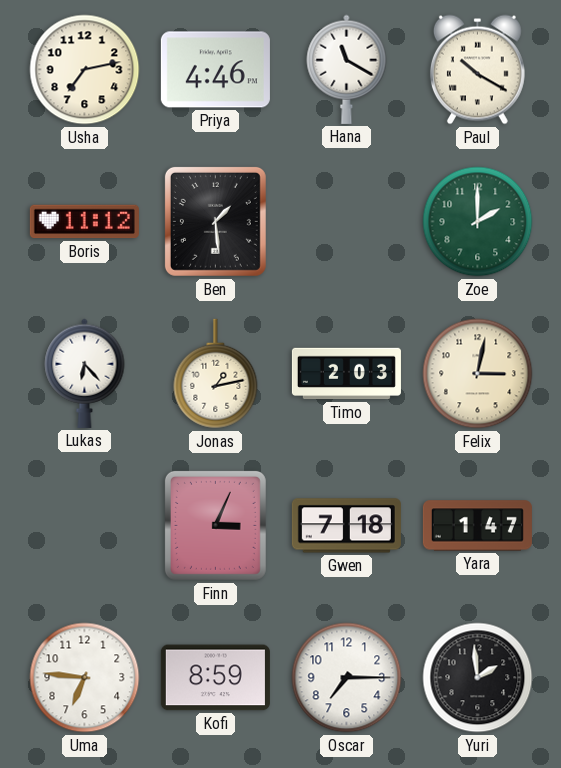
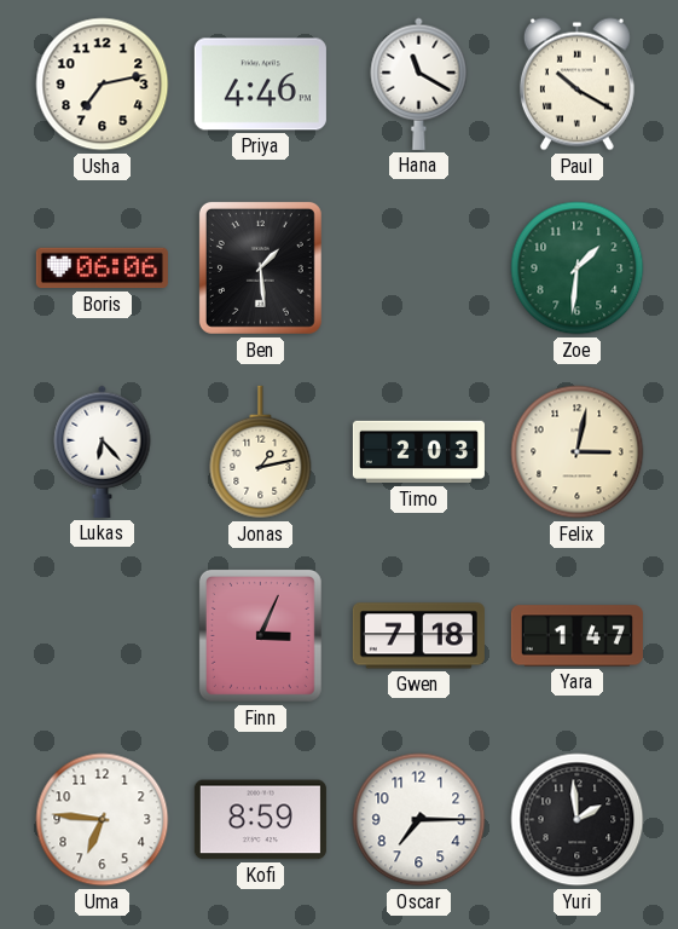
Boris: 11:12 -> 06:06 (102, 269)
Zoe: 2:00 -> 1:31 (578, 269)
